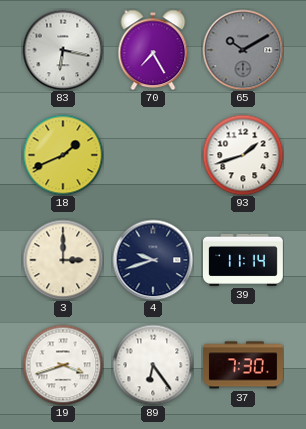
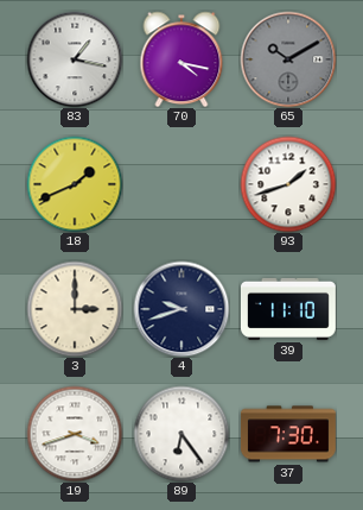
83: 6:17 -> 1:17 (75, 59)
70: 7:25 -> 4:17 (181, 59)
39: 11:14 -> 11:10 (288, 309)
